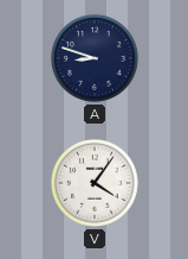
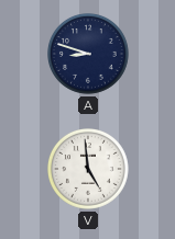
V: 4:06 -> 4:59 (89, 170)
